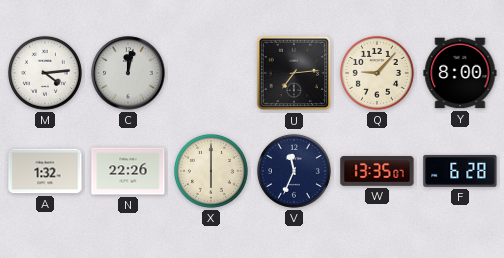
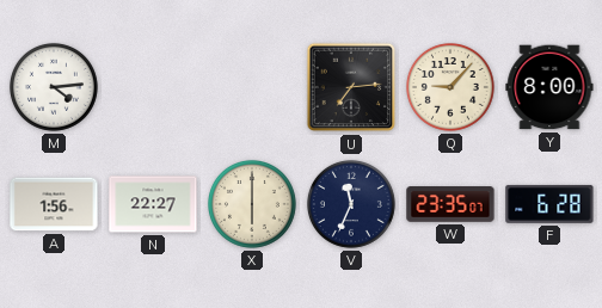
C: 12:02 -> none (128, 73)
A: 1:32 -> 1:56 (54, 204)
N: 22:26 -> 22:27 (153, 204)
W: 13:35 -> 23:35 (450, 204)
